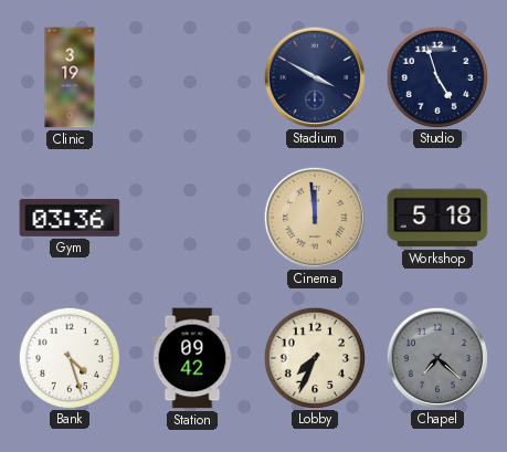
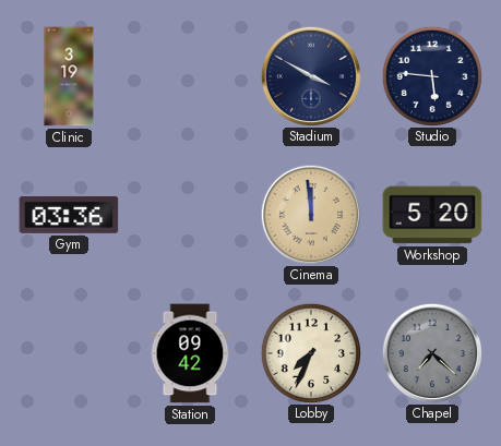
Studio: 4:57 -> 5:46 (431, 75)
Workshop: 5:18 -> 5:20 (432, 215)
Bank: 4:27 -> none (68, 357)
